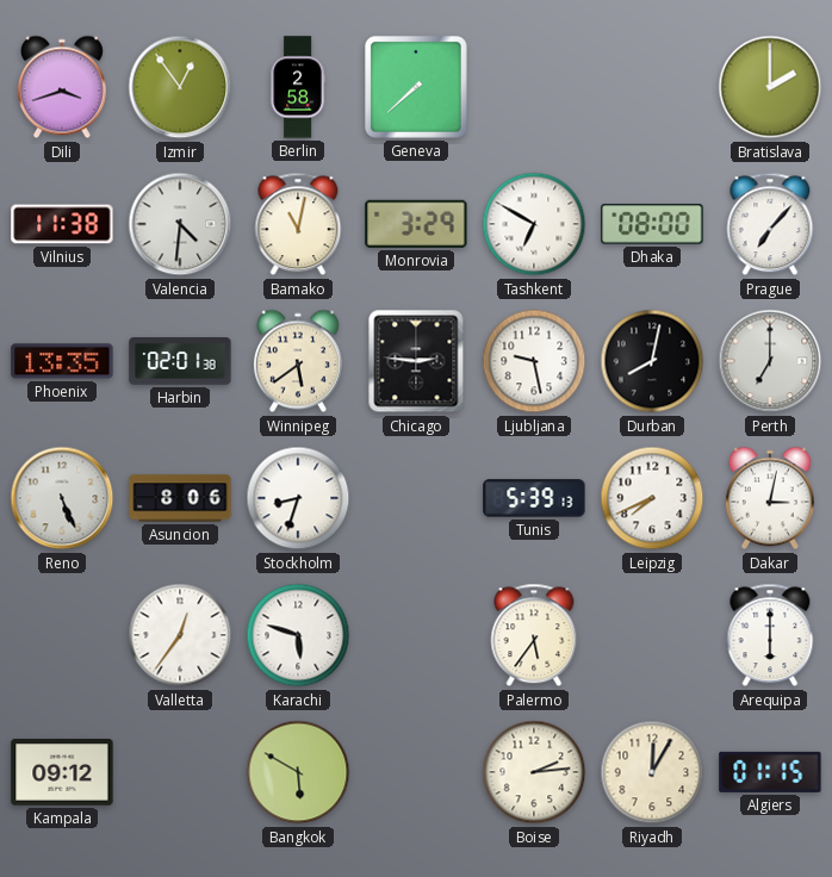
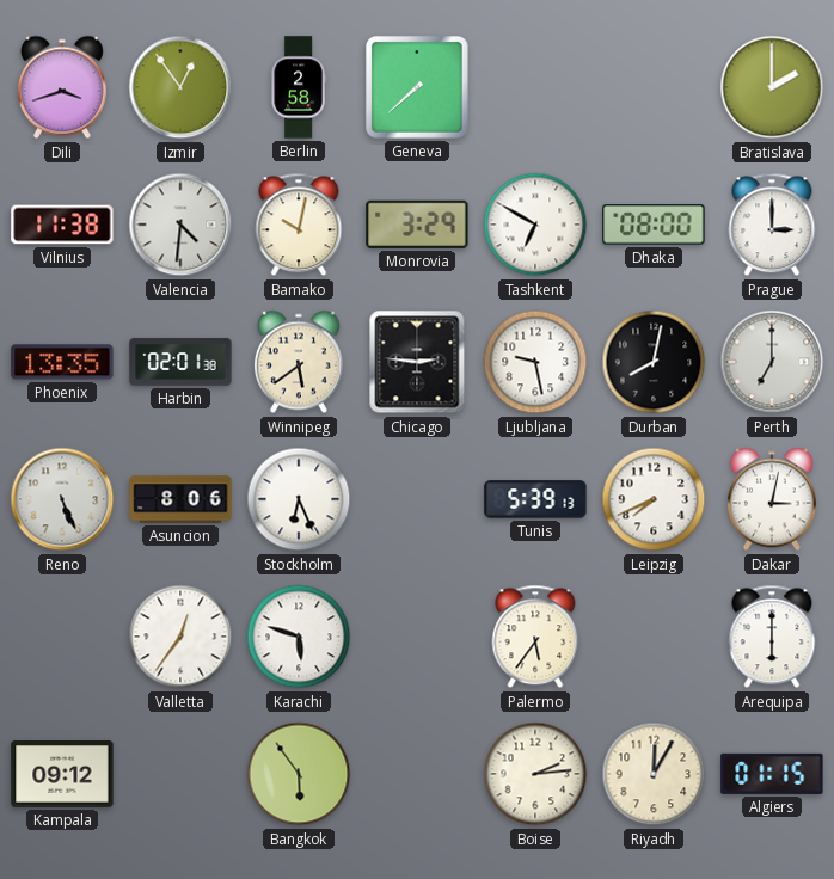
Bamako: 11:02 -> 10:02 (299, 225)
Prague: 7:07 -> 3:00 (772, 225)
Stockholm: 8:33 -> 6:26 (299, 499)
Bangkok: 5:50 -> 5:54 (299, 774)
